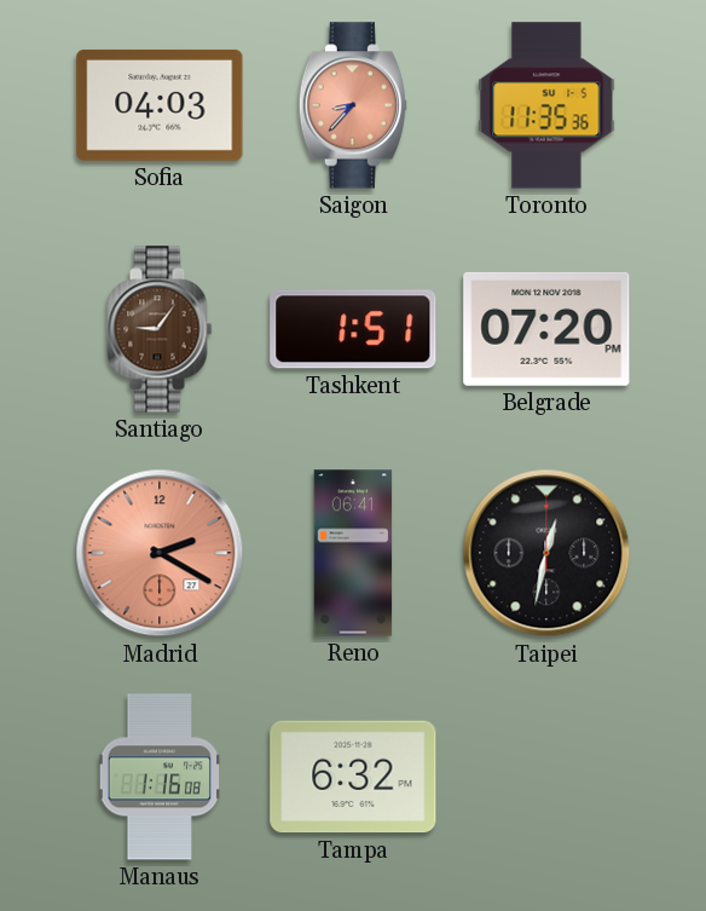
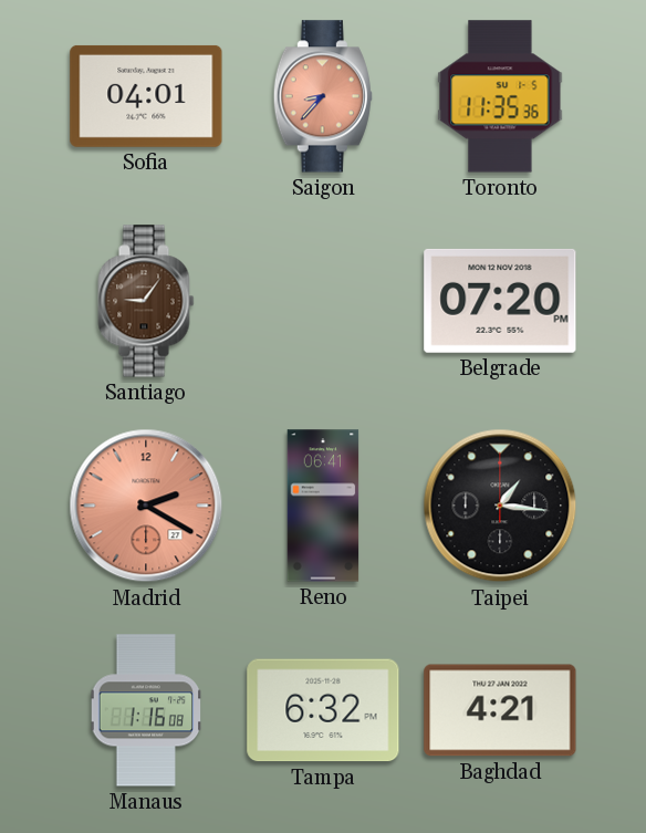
Sofia: 04:03 -> 04:01 (146, 96)
Tashkent: 1:51 -> none (353, 329)
Taipei: 12:32 -> 1:16 (500, 506)
Baghdad: none -> 4:21 (500, 710)
